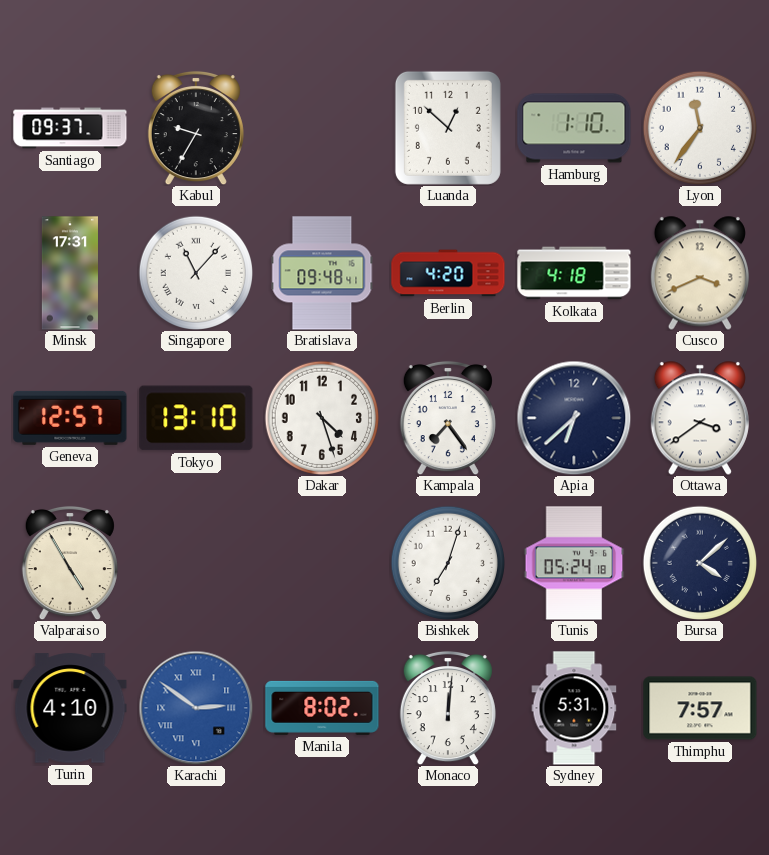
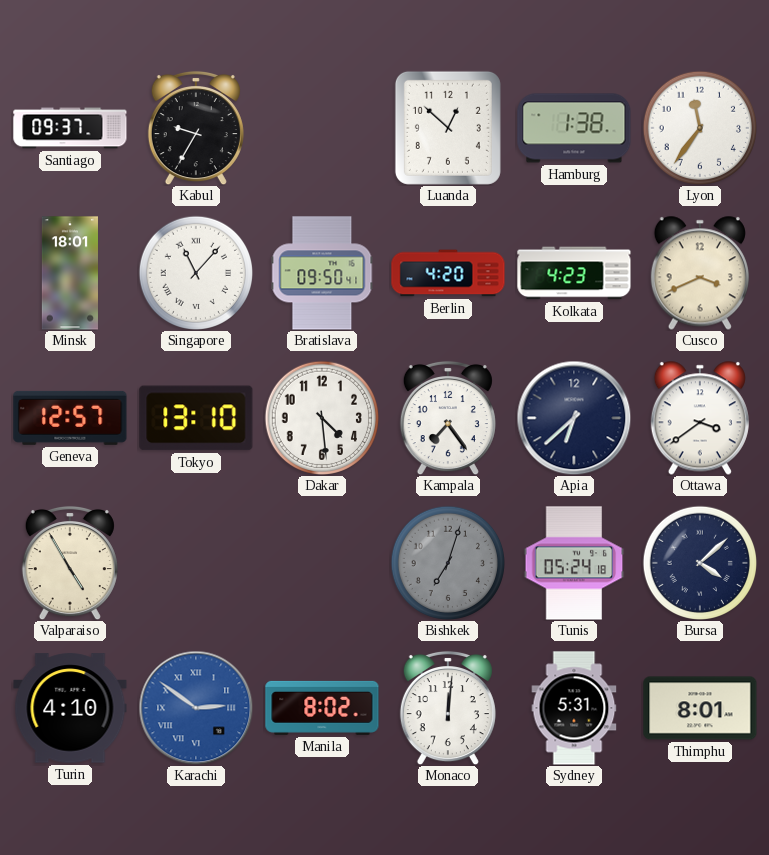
Hamburg: 1:10 -> 1:38 (574, 128)
Minsk: 17:31 -> 18:01 (70, 273)
Bratislava: 09:48 -> 09:50 (322, 273)
Kolkata: 4:18 -> 4:23 (574, 273)
Dakar: 4:27 -> 4:29 (321, 417)
Bishkek dial: white -> grey (447, 562)
Thimphu: 7:57 -> 8:01 (700, 708)
